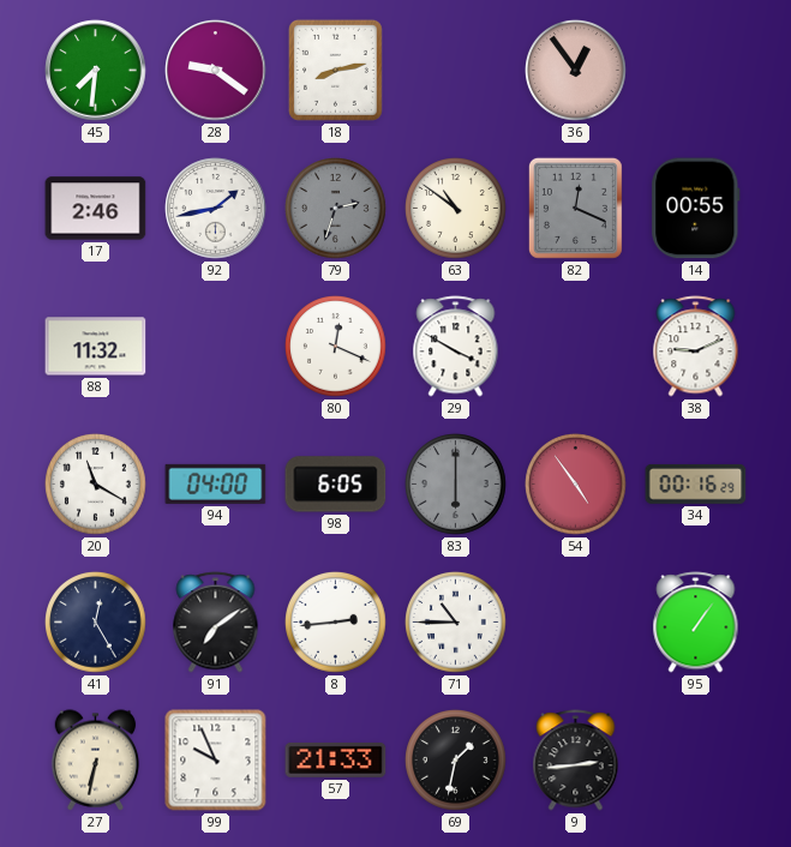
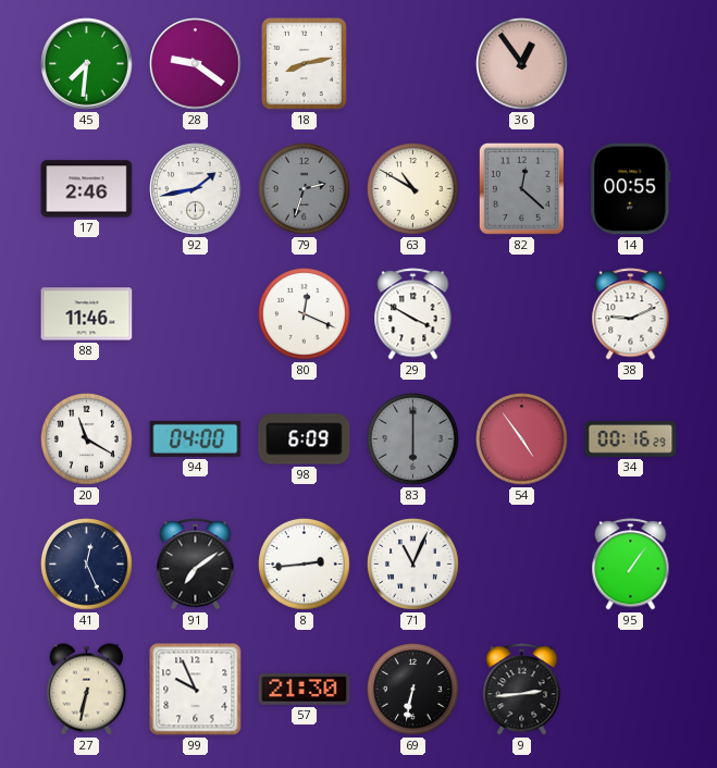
63: 10:51 -> 10:50 (413, 189)
82: 12:19 -> 12:22 (521, 188)
88: 11:32 -> 11:46 (87, 314)
98: 6:05 -> 6:09 (305, 439)
41: 12:25 -> 12:26 (87, 565)
71: 10:45 -> 11:04 (413, 565)
57: 21:33 -> 21:30 (305, 689)
69: 1:32 -> 6:32 (413, 690)
